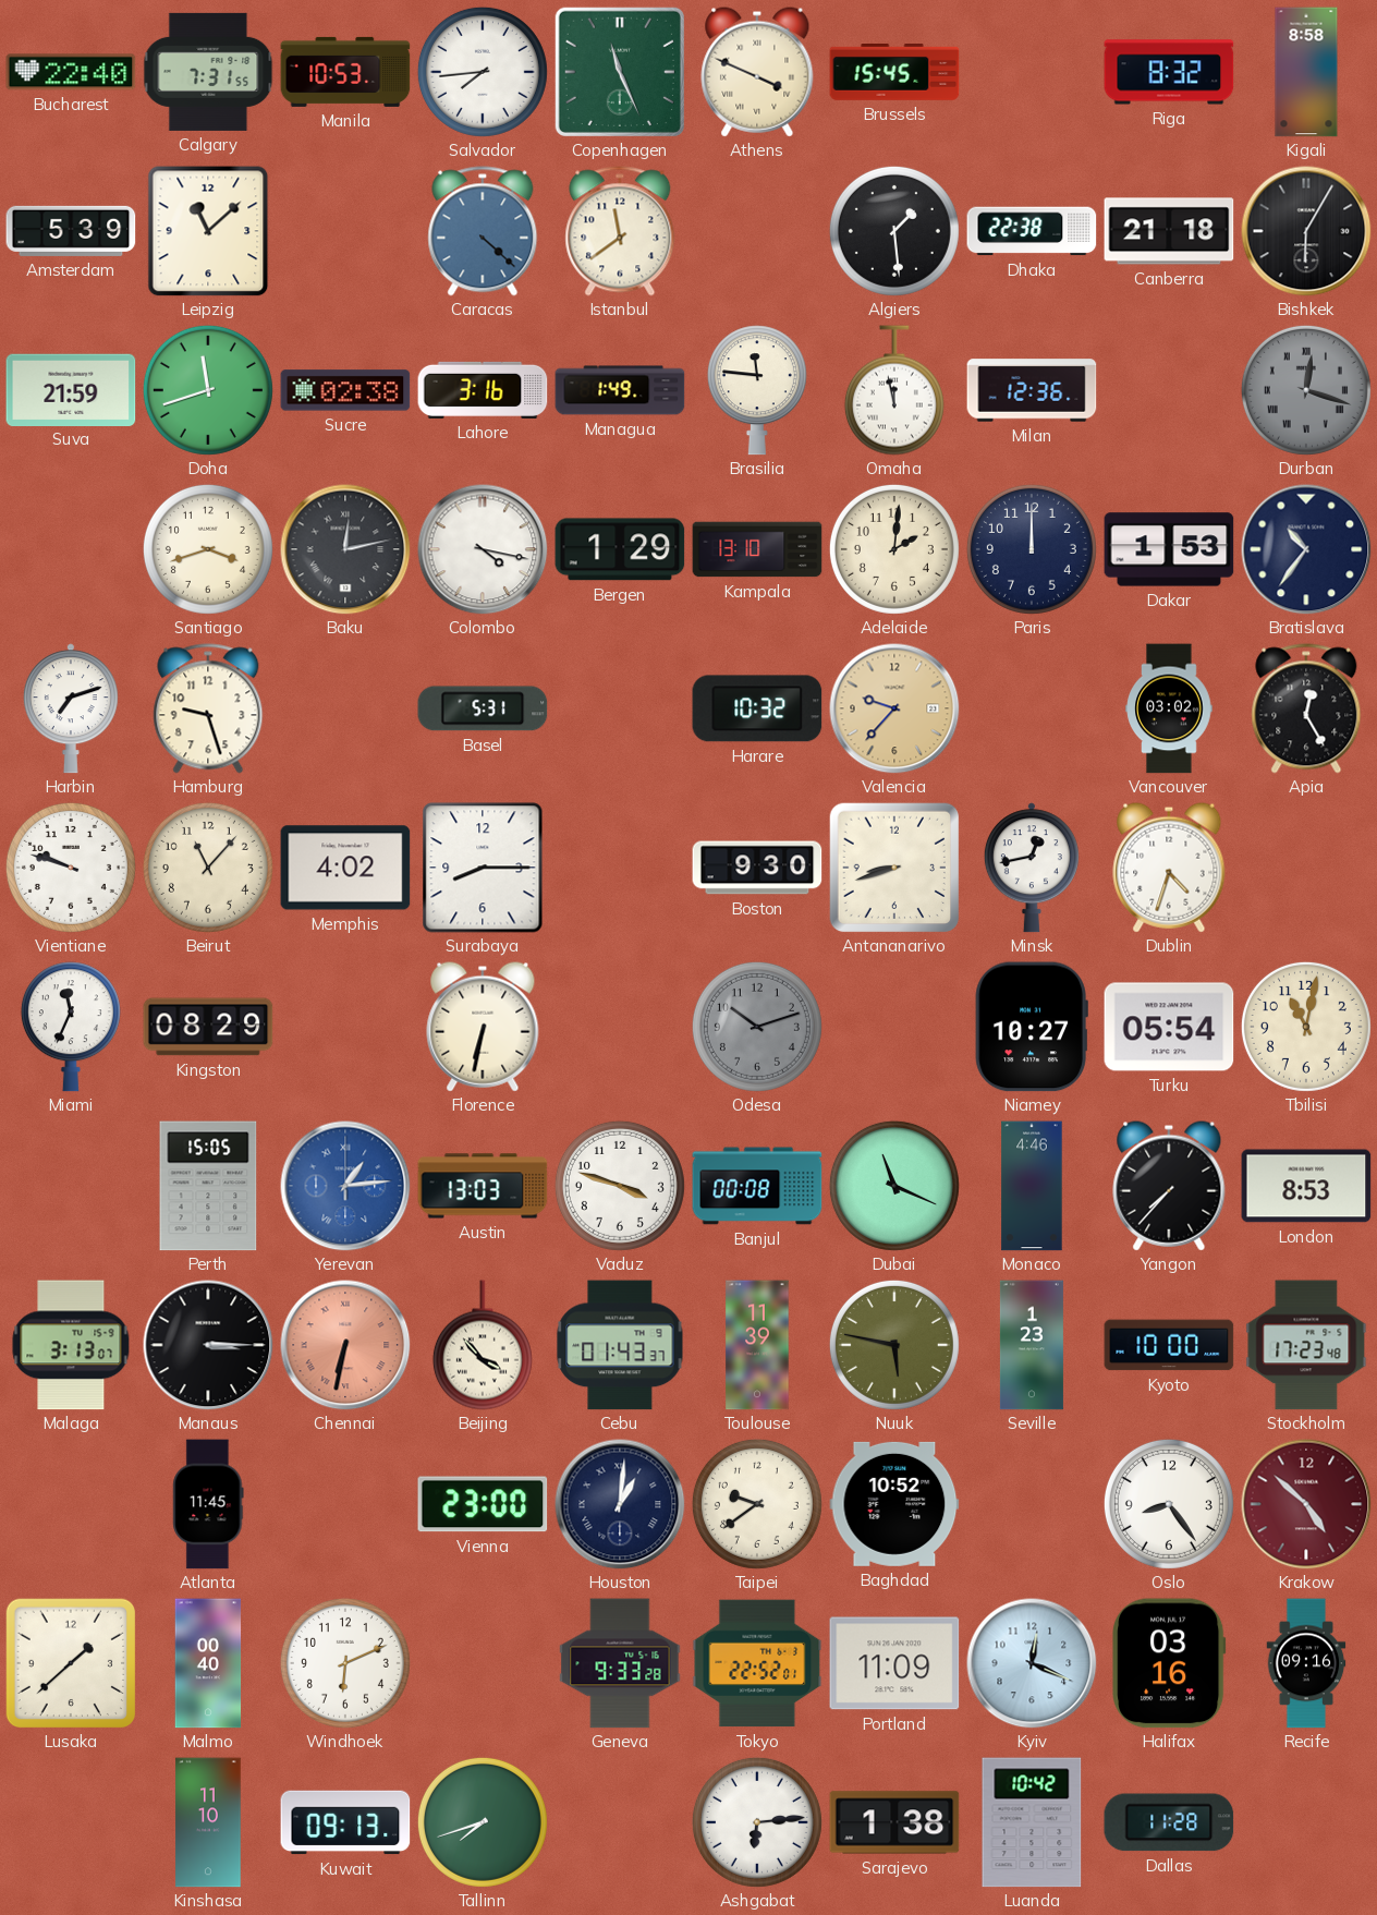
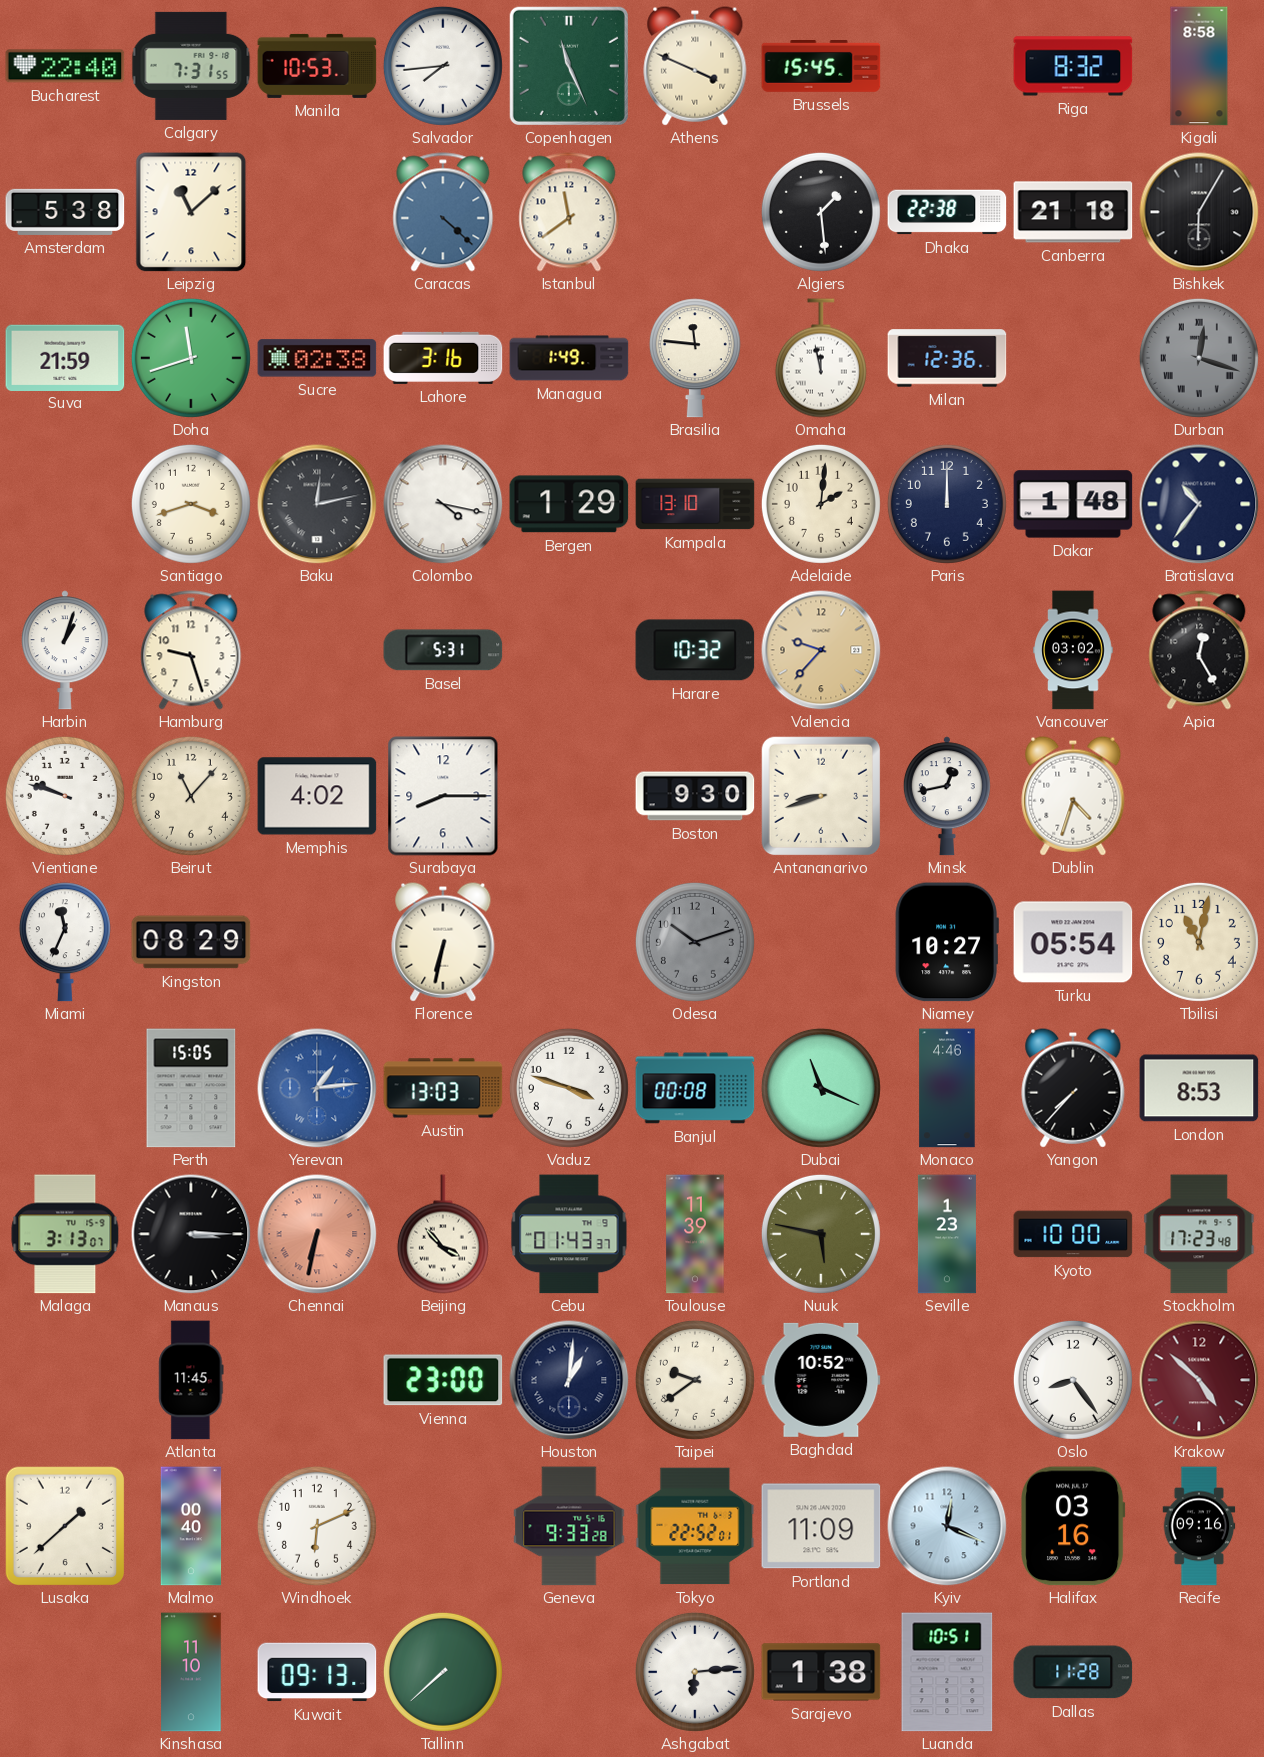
Amsterdam: 5:39 -> 5:38 (65, 212)
Dakar: 1:53 -> 1:48 (1073, 504)
Harbin: 7:12 -> 1:03 (65, 650)
Tallinn: 7:42 -> 7:38 (443, 1672)
Luanda: 10:42 -> 10:51 (947, 1672)
